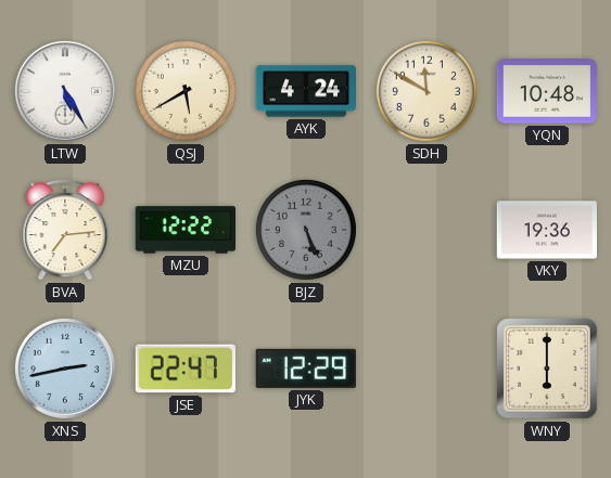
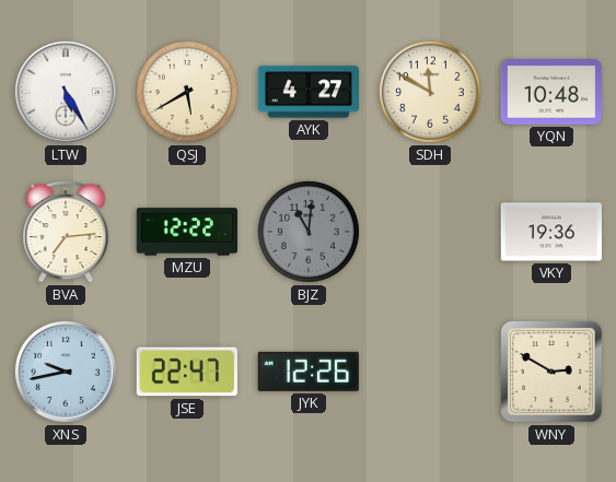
AYK: 4:24 -> 4:27 (309, 92)
BJZ: 5:26 -> 11:01 (309, 232)
XNS: 2:43 -> 9:43 (66, 372)
JYK: 12:29 -> 12:26 (309, 372)
WNY: 6:00 -> 2:50 (553, 373)
